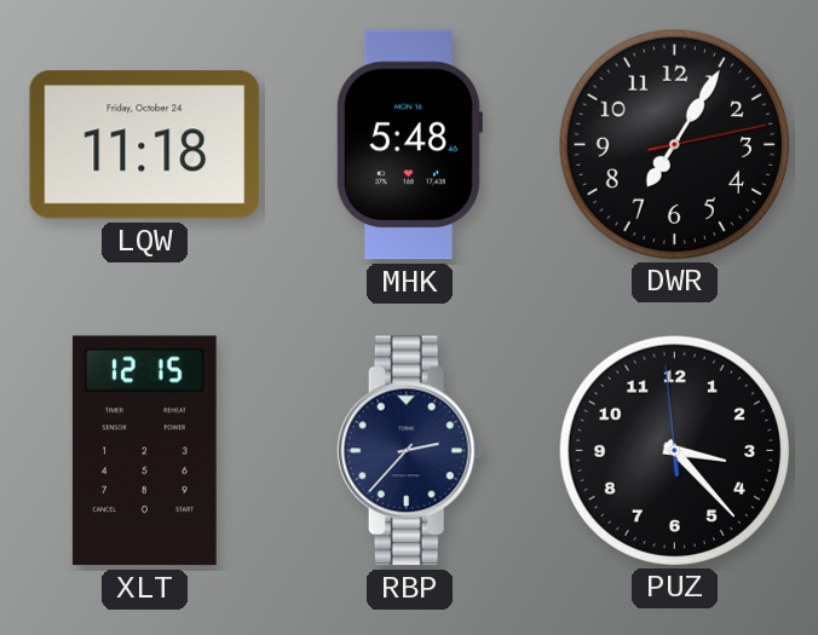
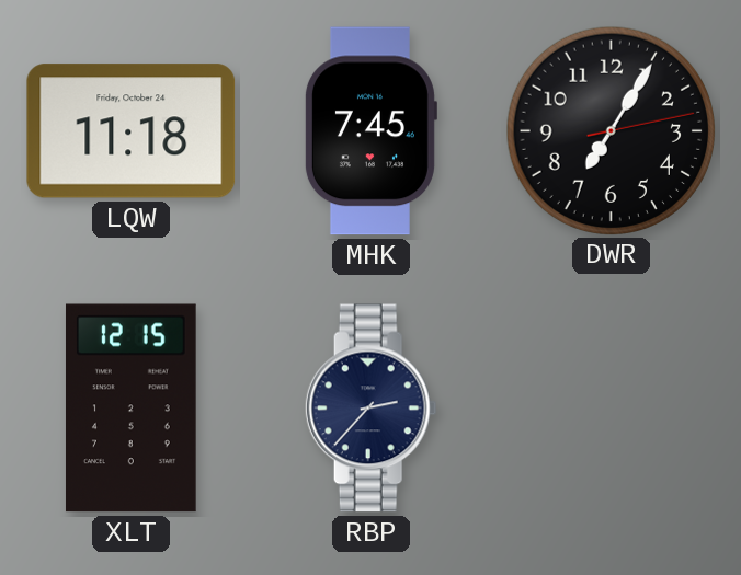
MHK: 5:48 -> 7:45 (371, 131)
PUZ: 3:22 -> none (674, 450)
